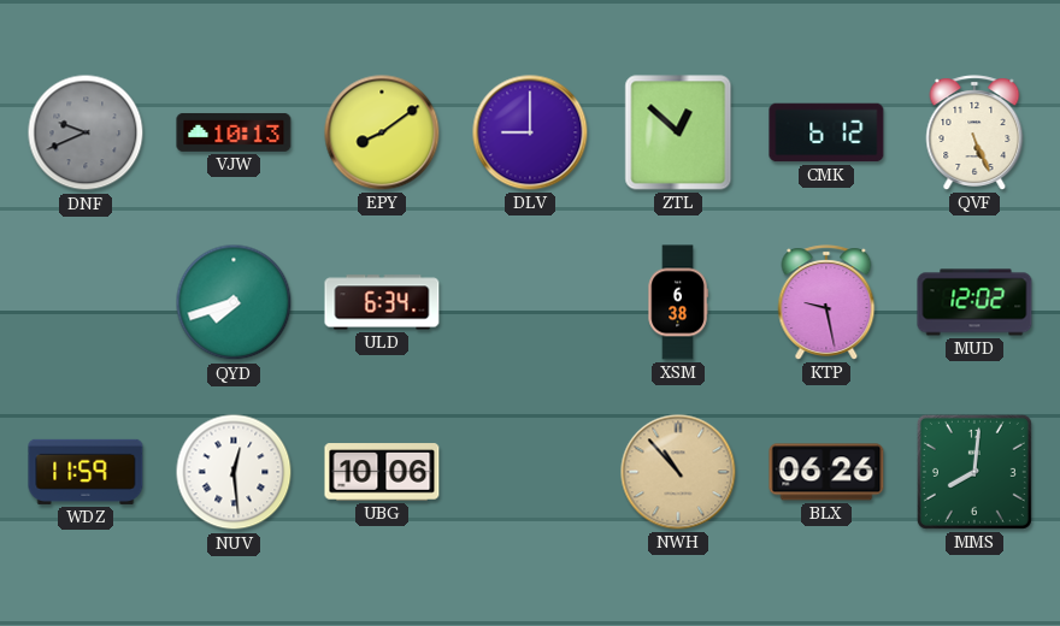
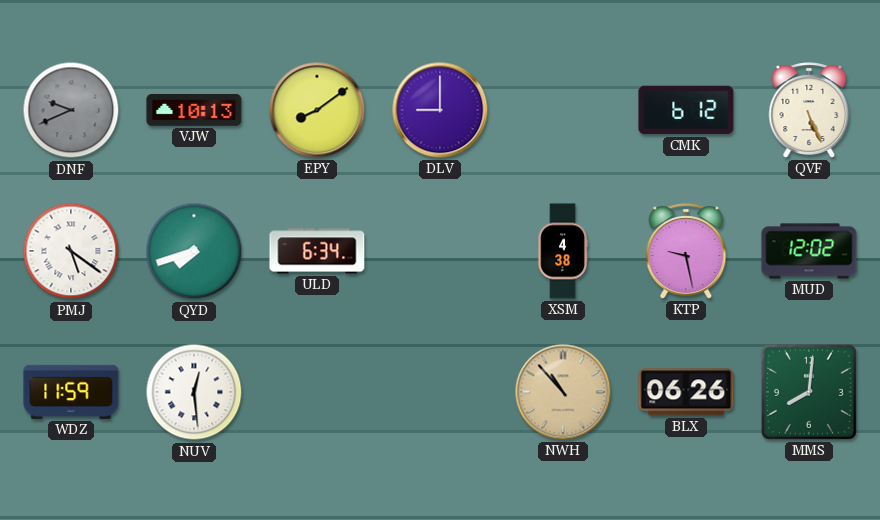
ZTL: 12:52 -> none (678, 132)
PMJ: none -> 5:21 (71, 251)
XSM: 6:38 -> 4:38 (563, 251)
UBG: 10:06 -> none (382, 472)
